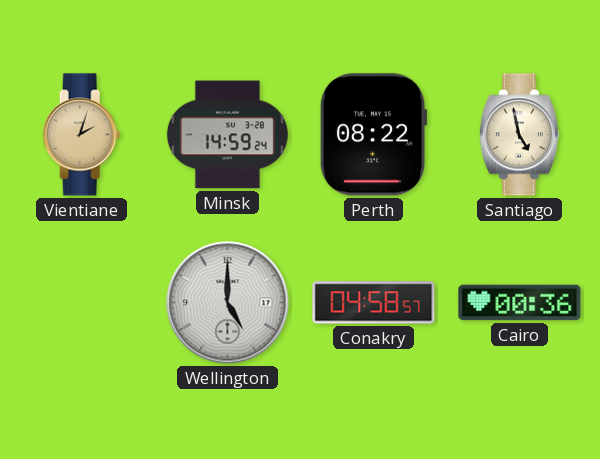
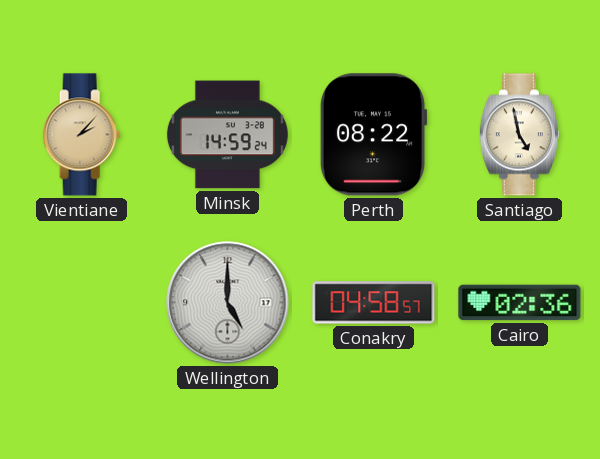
Vientiane: 2:03 -> 2:07 (82, 135)
Cairo: 00:36 -> 02:36 (520, 303)
